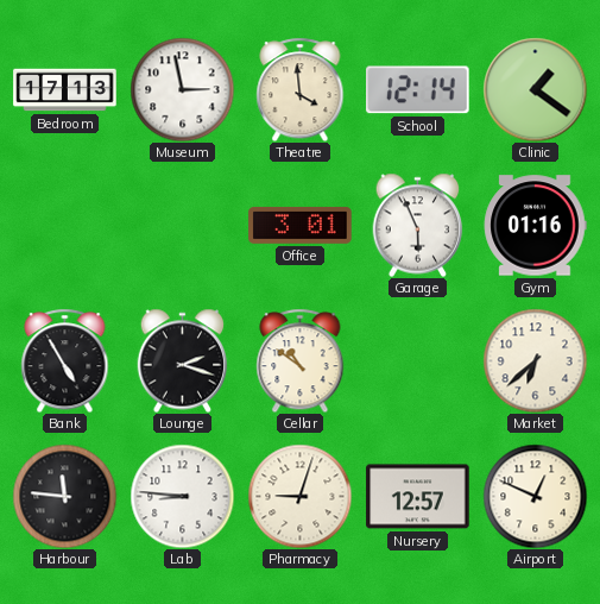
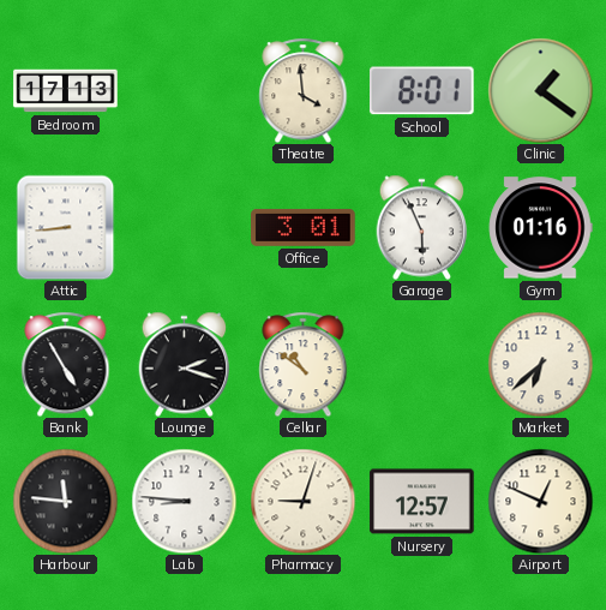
Museum: 2:58 -> none (182, 89)
School: 12:14 -> 8:01 (422, 91)
Attic: none -> 8:44 (66, 227)
